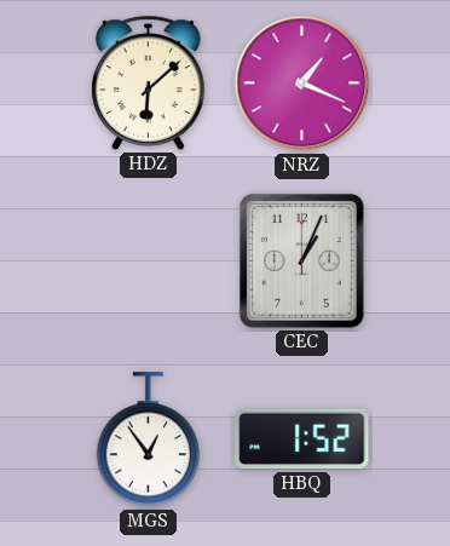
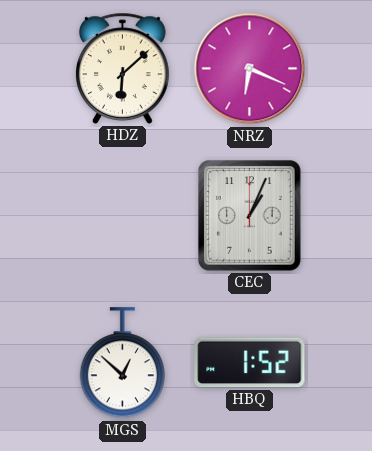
NRZ: 1:19 -> 6:19 (250, 69)
MGS: 12:54 -> 12:52 (122, 363)
